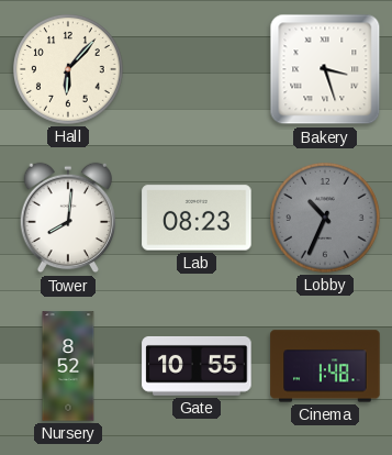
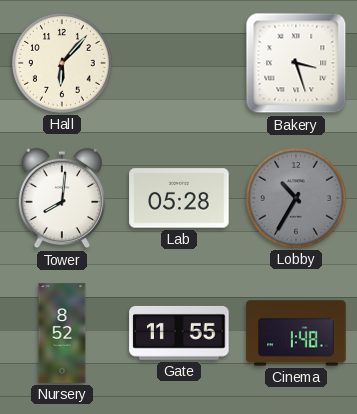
Lab: 08:23 -> 05:28 (179, 198)
Lobby: 10:34 -> 10:35 (297, 199)
Gate: 10:55 -> 11:55 (179, 333)
